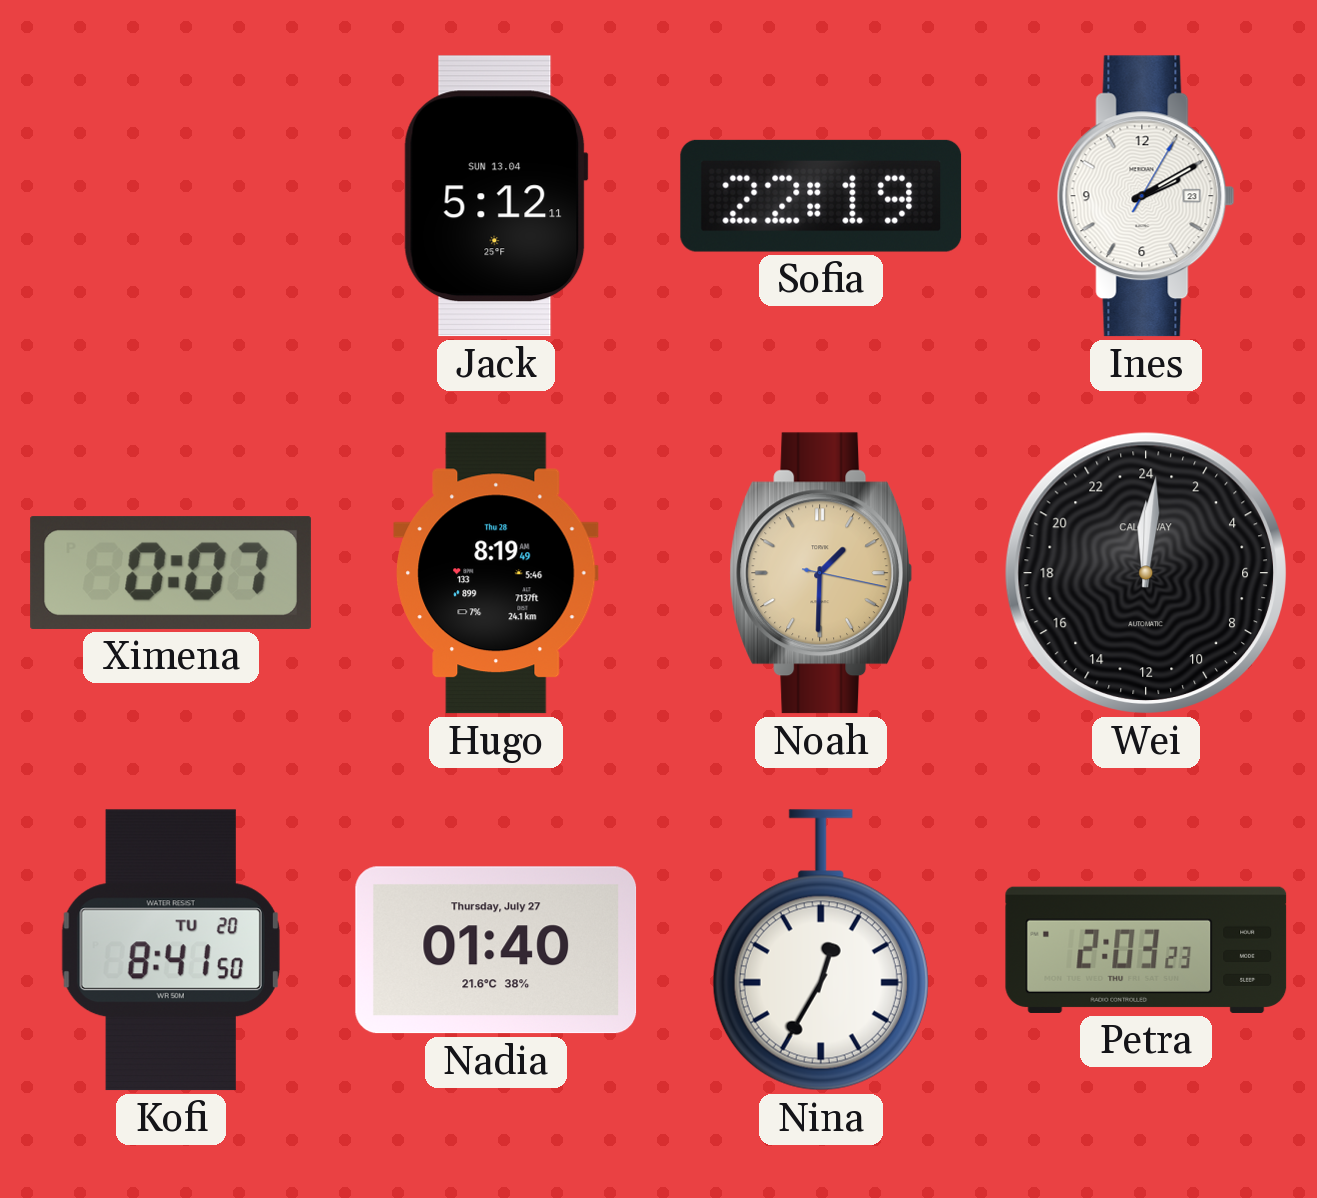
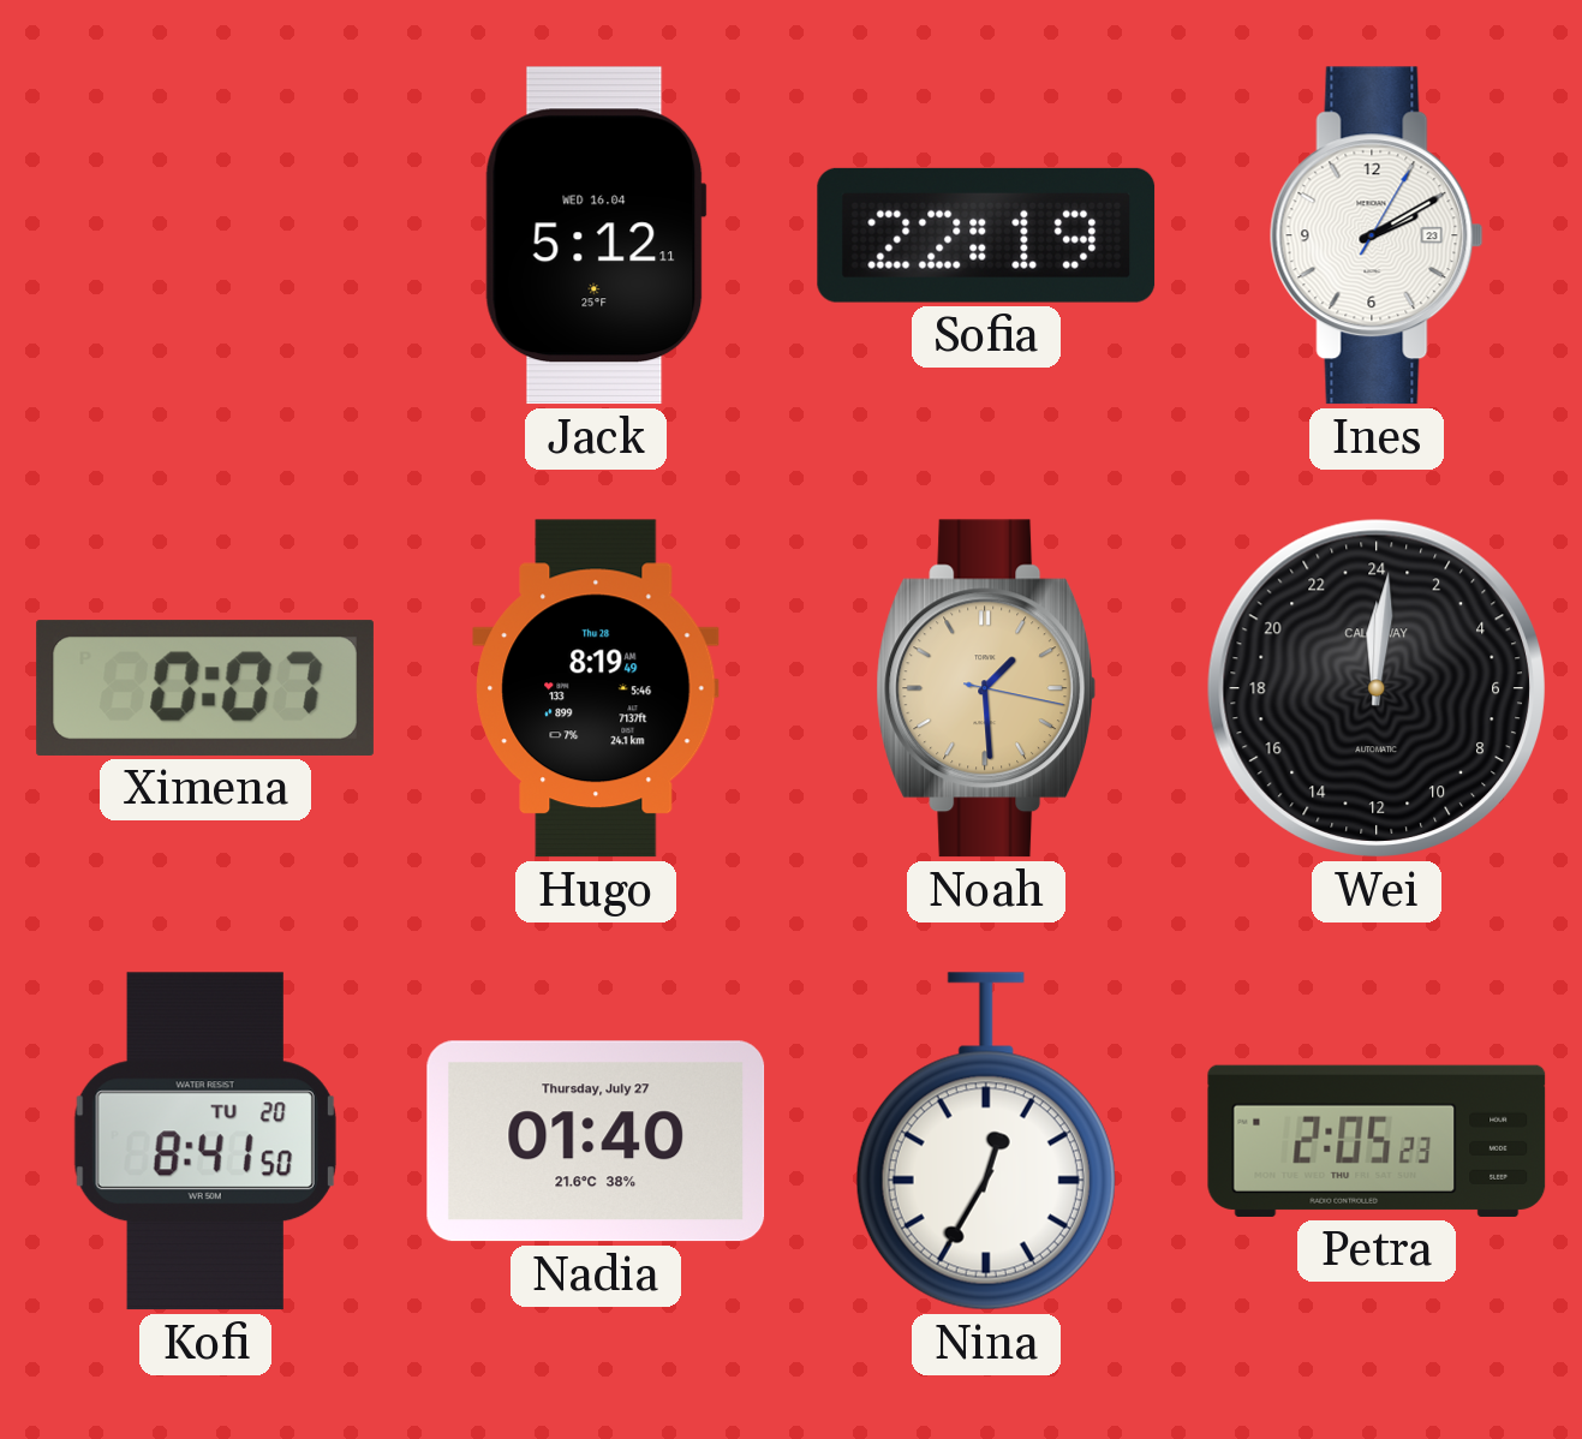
Jack date: SUN 13.04 -> WED 16.04 (596, 235)
Noah: 1:30 -> 1:29 (986, 688)
Petra: 2:03 -> 2:05 (1377, 1141)
